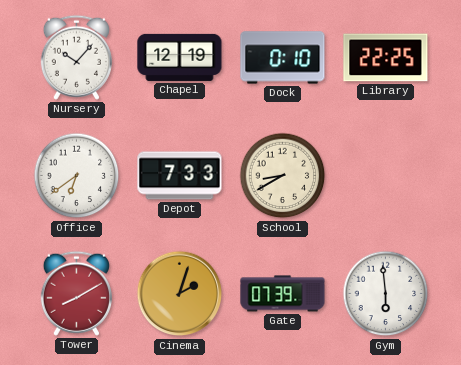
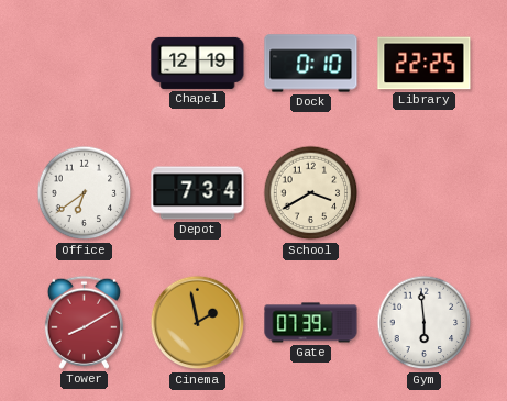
Nursery: 10:07 -> none (76, 57)
Depot: 7:33 -> 7:34 (198, 193)
School: 8:40 -> 3:40 (311, 193)
Cinema: 2:03 -> 1:58 (198, 323)
